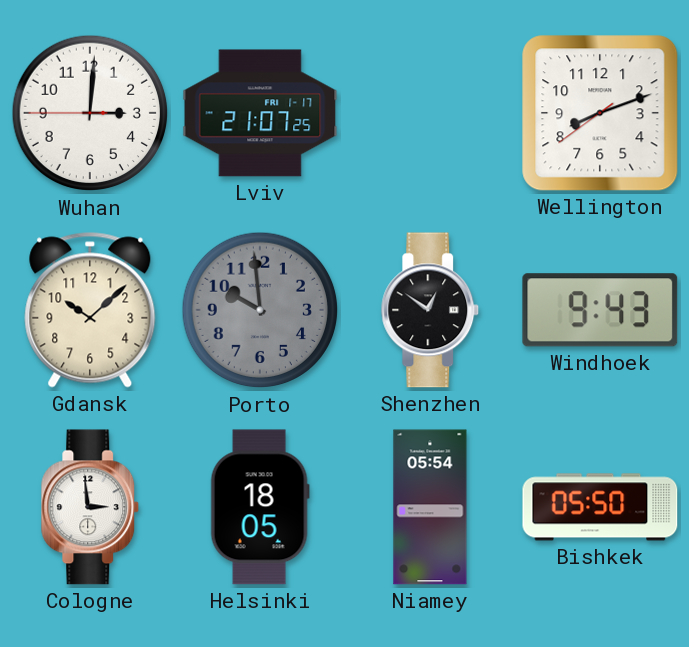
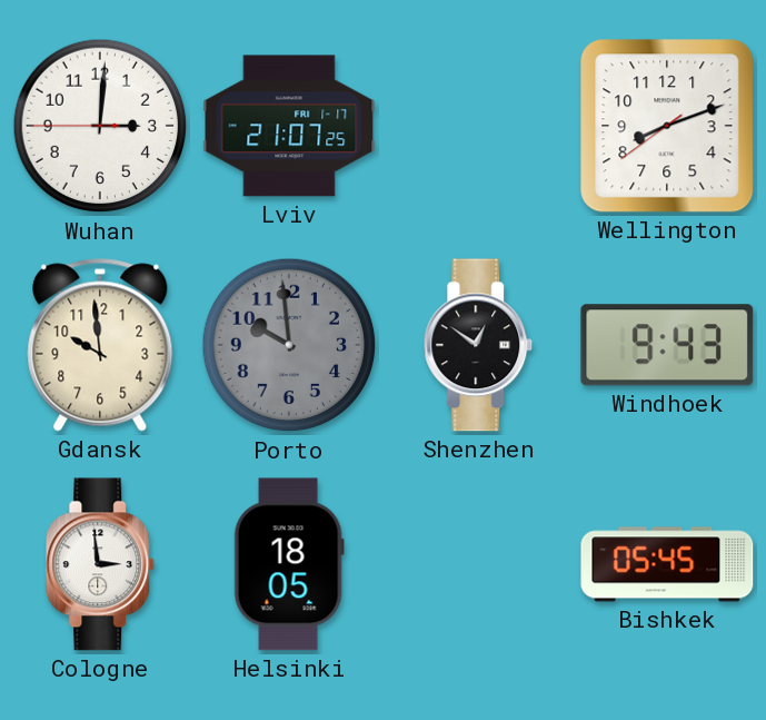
Gdansk: 10:08 -> 9:59 (100, 345)
Niamey: 05:54 -> none (430, 507)
Bishkek: 05:50 -> 05:45 (667, 564)
